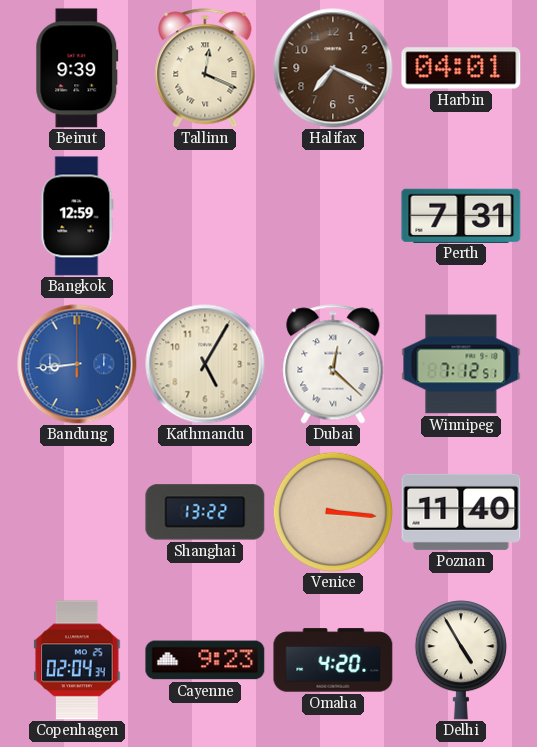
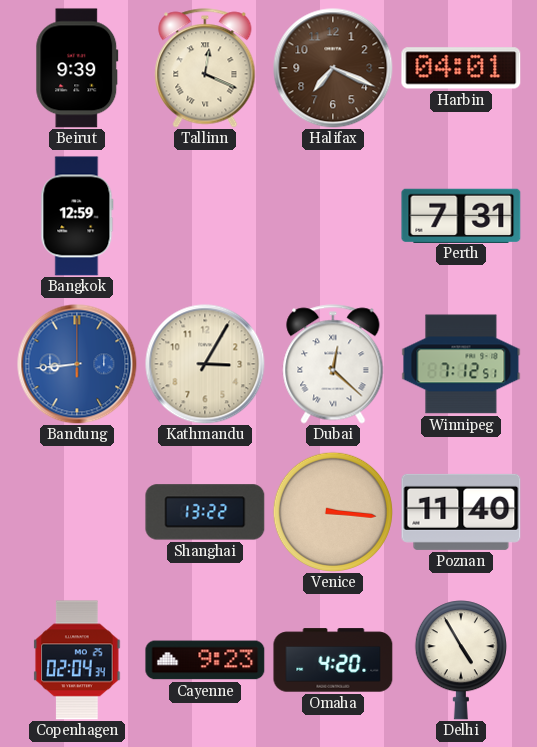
Kathmandu: 5:05 -> 3:05 (205, 364)
